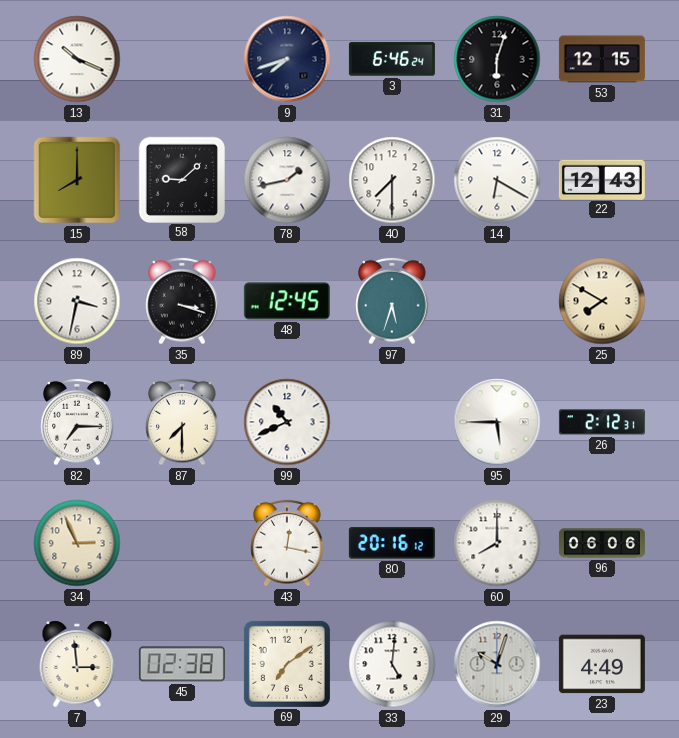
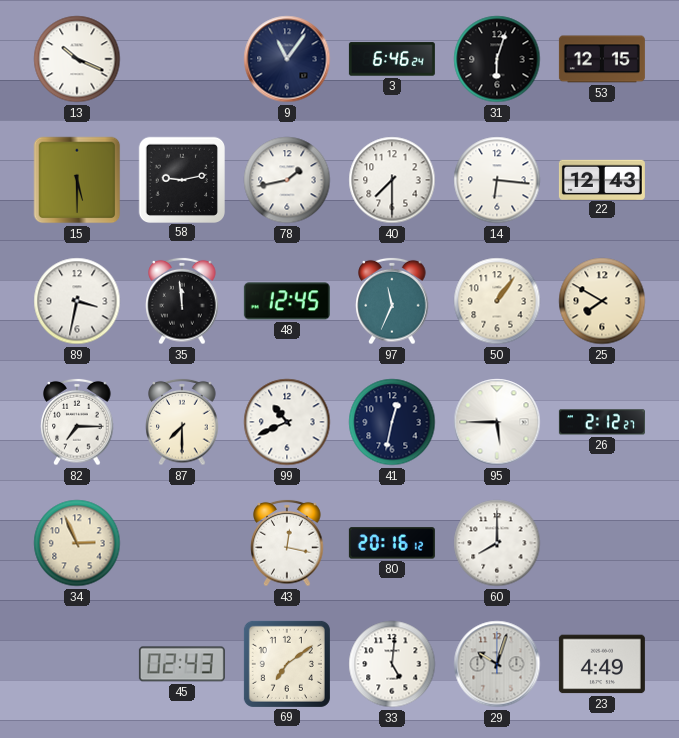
9: 7:42 -> 11:06 (287, 59)
15: 8:00 -> 5:30 (77, 180)
58: 9:08 -> 9:13 (181, 179)
14: 6:20 -> 6:16 (497, 180)
35: 3:18 -> 11:59 (182, 301)
97: 5:33 -> 11:34 (392, 301)
50: none -> 1:06 (497, 301)
41: none -> 12:32 (392, 422)
26: 2:12:31 -> 2:12:27 (602, 422)
96: 06:06 -> none (602, 543)
7: 2:59 -> none (77, 664)
45: 02:38 -> 02:43 (182, 664)
